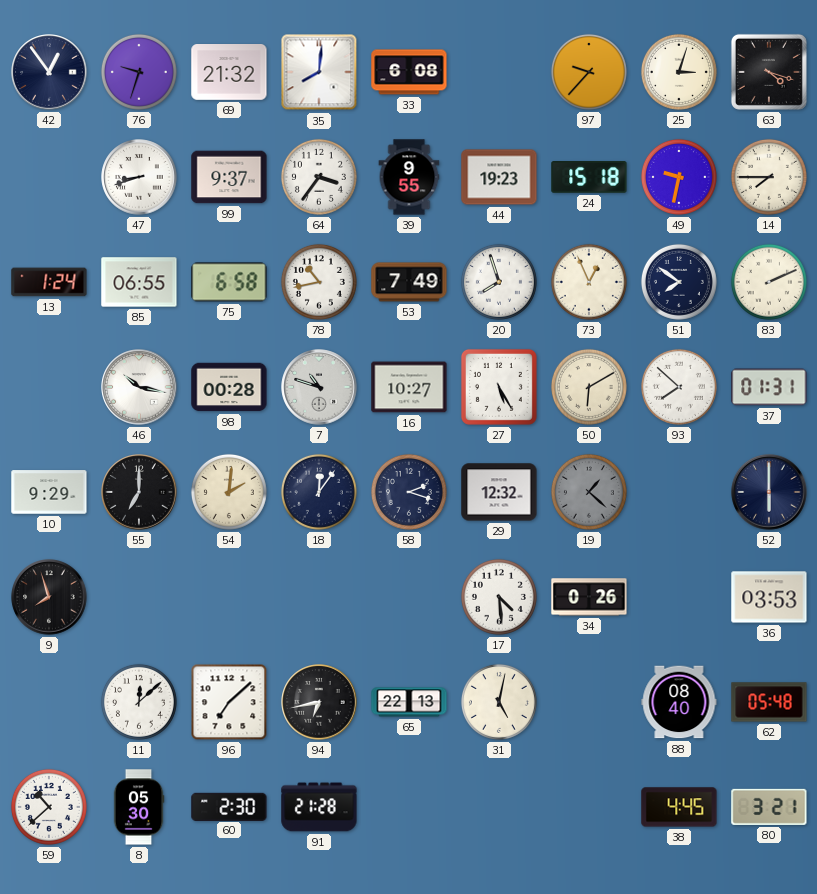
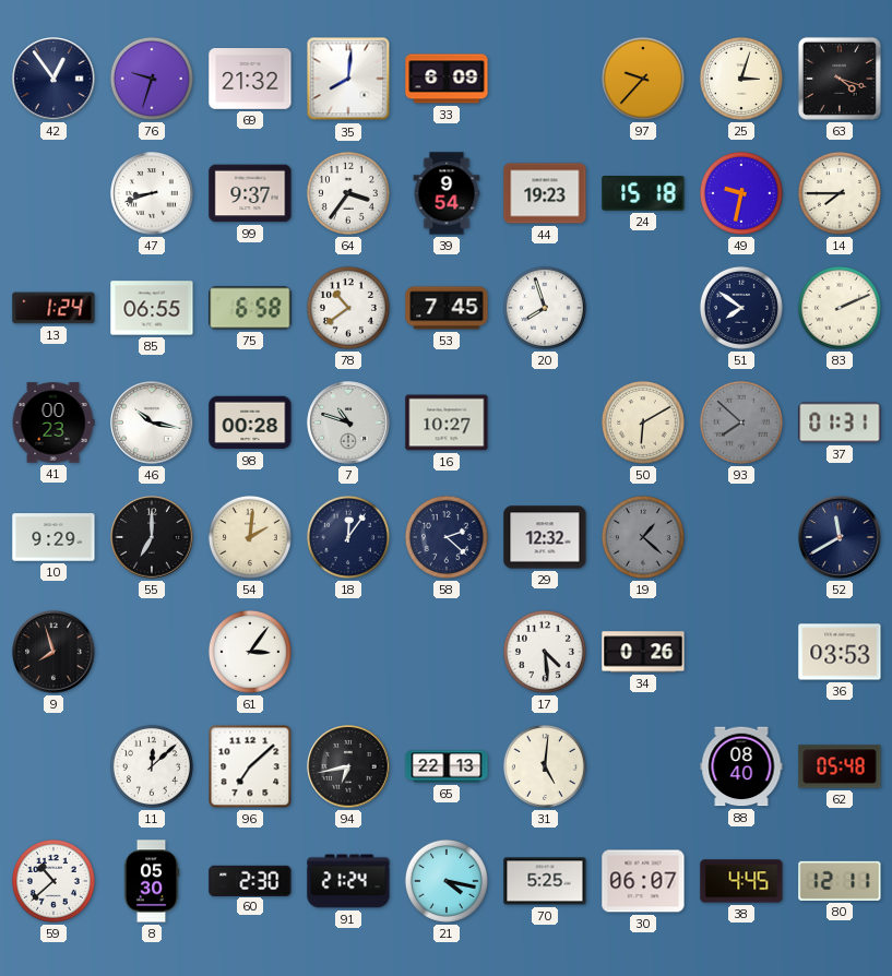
33: 6:08 -> 6:09 (447, 79)
39: 9:55 -> 9:54 (447, 193)
78: 10:43 -> 10:39 (348, 308)
53: 7:49 -> 7:45 (447, 308)
73: 12:56 -> none (589, 282)
41: none -> 00:23 (53, 422)
27: 5:25 -> none (499, 387)
93 dial: white -> grey (741, 422)
58: 2:18 -> 2:22 (447, 537)
52: 6:00 -> 11:40 (840, 537)
61: none -> 3:06 (250, 652)
31: 5:02 -> 5:01 (545, 766)
91: 21:28 -> 21:24 (348, 881)
21: none -> 4:17 (447, 881)
70: none -> 5:25 (545, 881)
30: none -> 06:07 (643, 881)
80: 3:21 -> 12:11 (840, 881)
